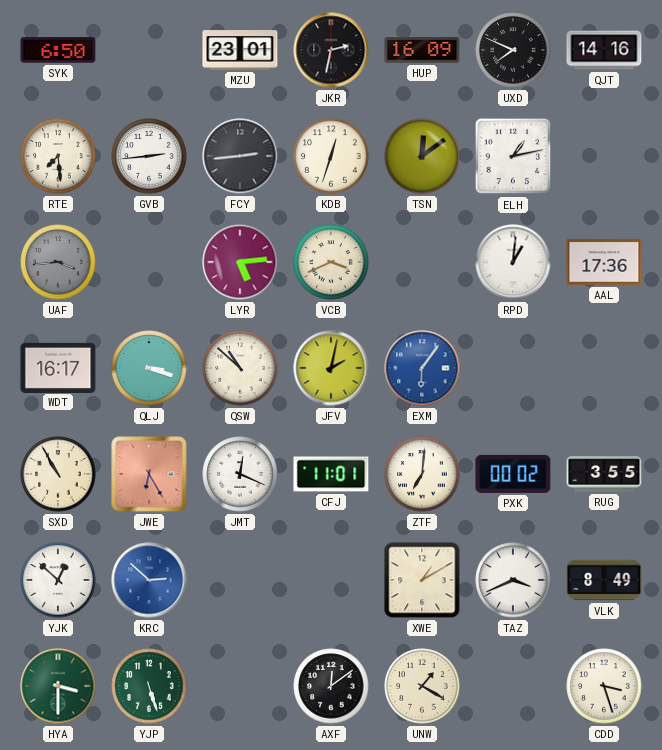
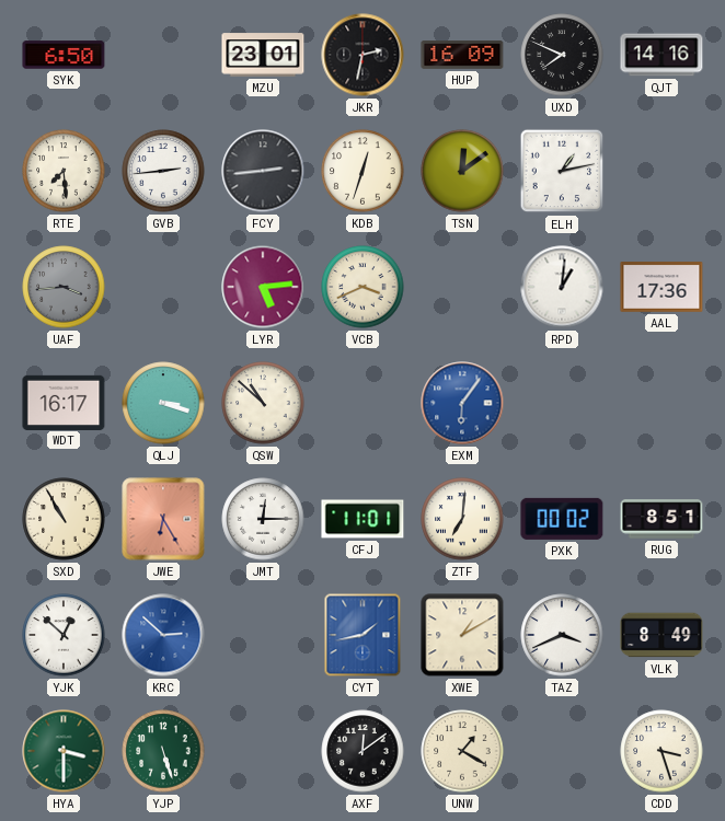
JFV: 2:02 -> none (331, 368)
JMT: 12:19 -> 12:15 (263, 519)
RUG: 3:55 -> 8:51 (661, 519)
CYT: none -> 1:43 (362, 635)
